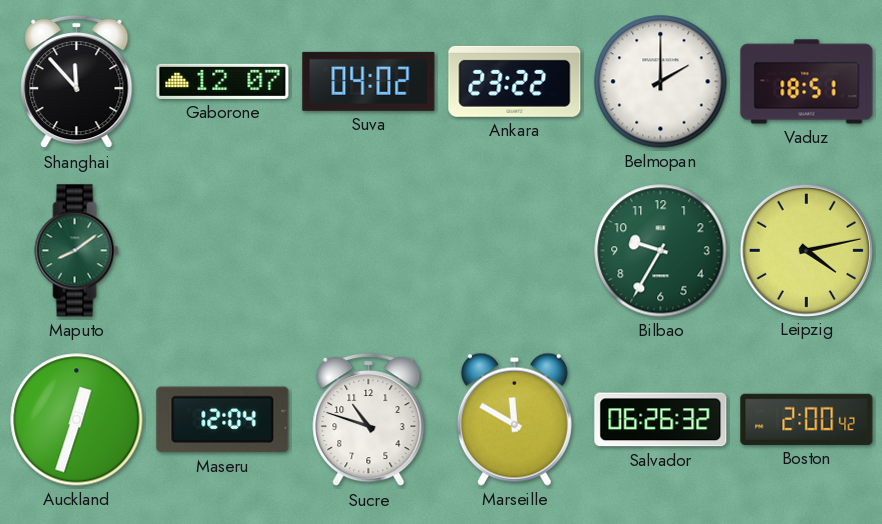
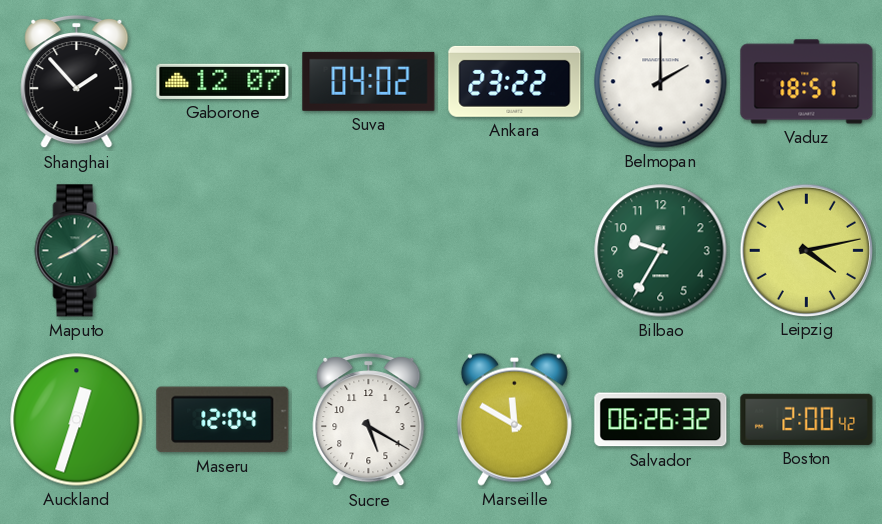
Shanghai: 11:53 -> 1:53 (77, 82)
Sucre: 10:48 -> 5:20 (369, 420)
